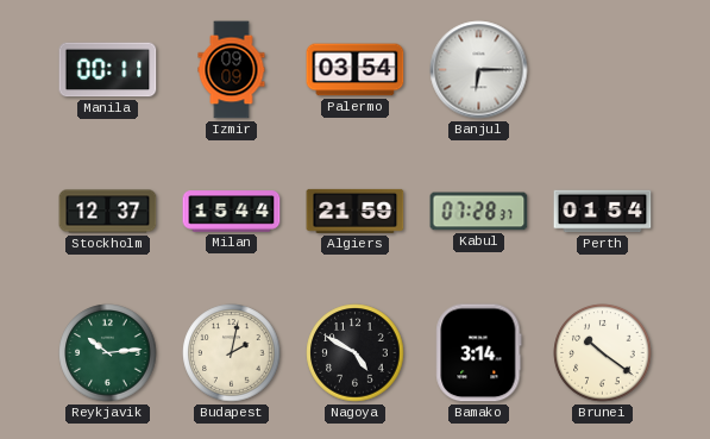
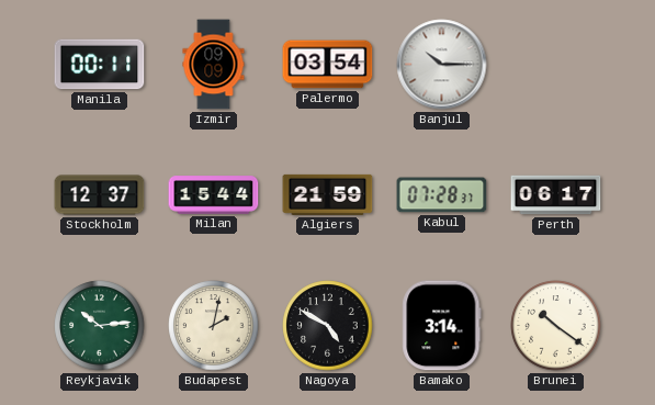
Banjul: 6:15 -> 10:15 (442, 65)
Perth: 01:54 -> 06:17 (556, 195)
